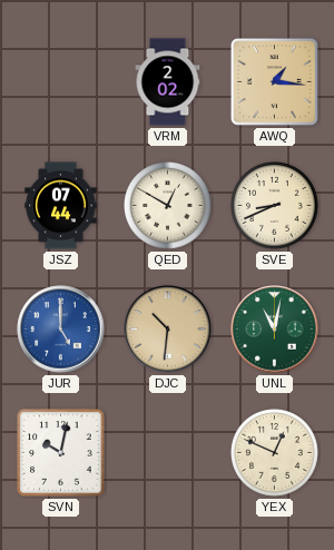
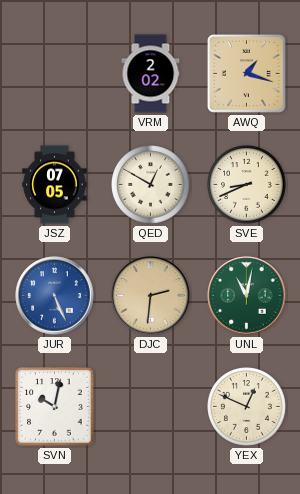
AWQ: 1:16 -> 1:18 (247, 74)
JSZ: 07:44 -> 07:05 (55, 185)
JUR: 5:00 -> 5:26 (55, 296)
DJC: 10:31 -> 2:31 (151, 296)
